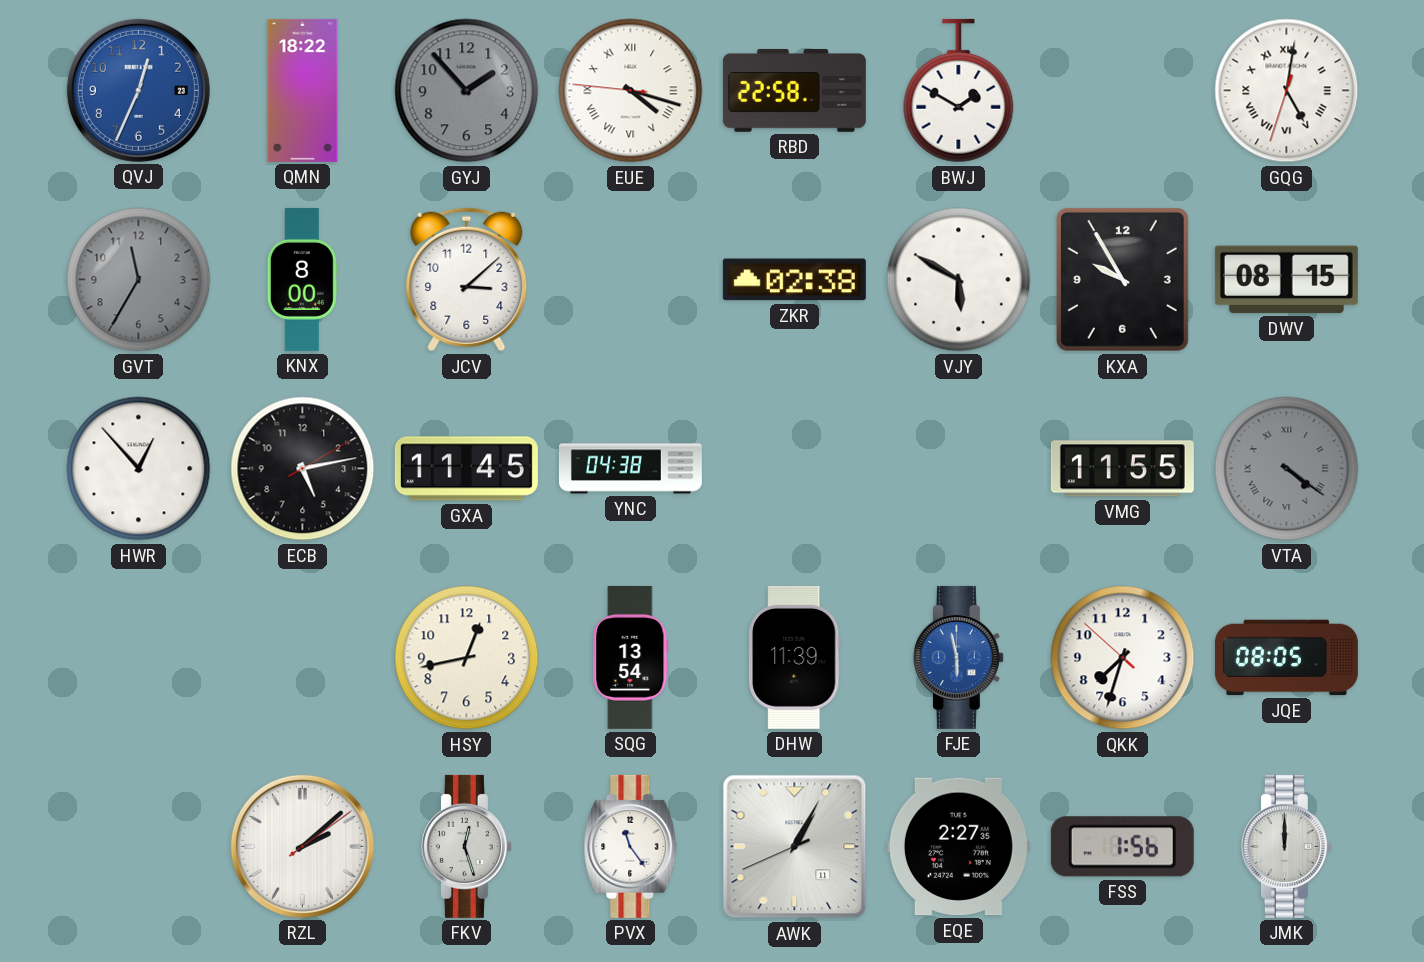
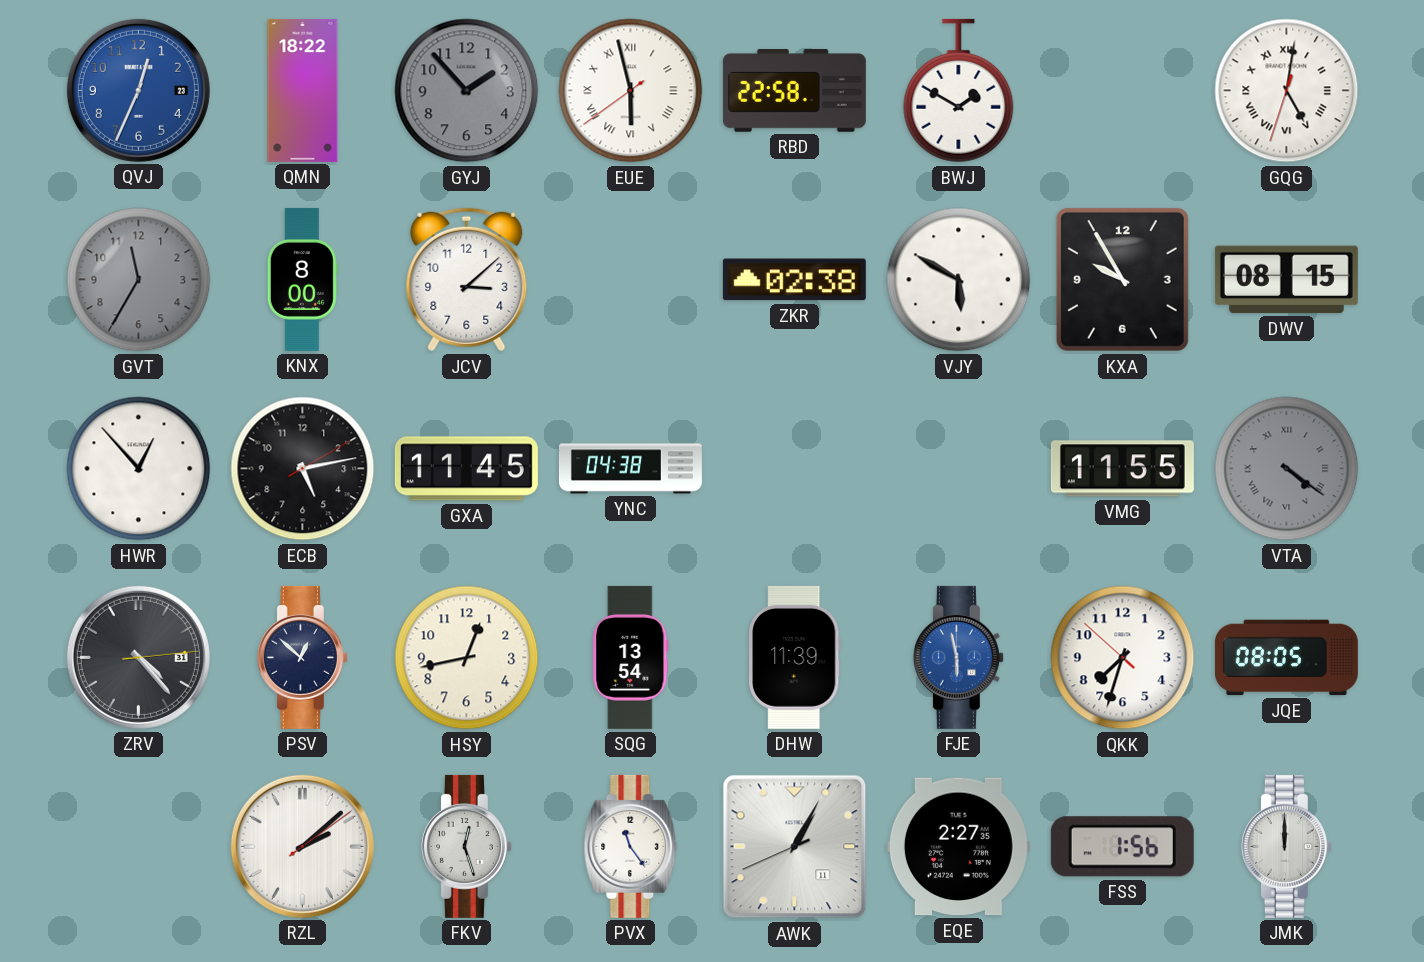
EUE: 4:17 -> 5:57 (631, 91)
ZRV: none -> 4:23 (138, 657)
PSV: none -> 12:52 (302, 657)
